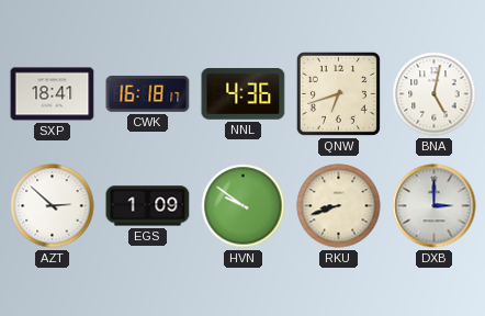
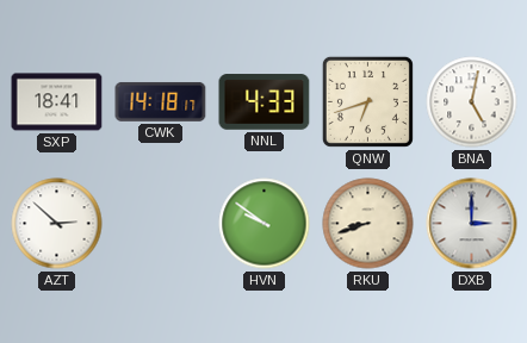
CWK: 16:18 -> 14:18 (161, 101)
NNL: 4:36 -> 4:33 (265, 102)
EGS: 1:09 -> none (148, 206)
